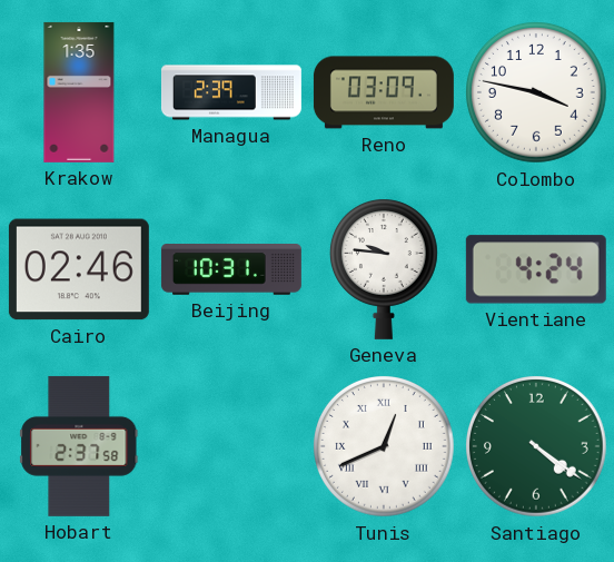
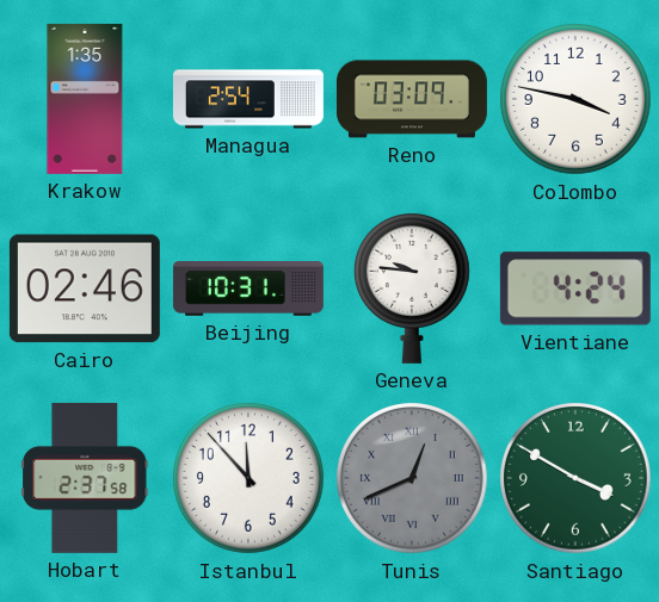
Managua: 2:39 -> 2:54 (248, 99)
Istanbul: none -> 11:53 (250, 479)
Tunis dial: white -> grey (413, 479)
Santiago: 4:21 -> 3:50 (577, 479)
